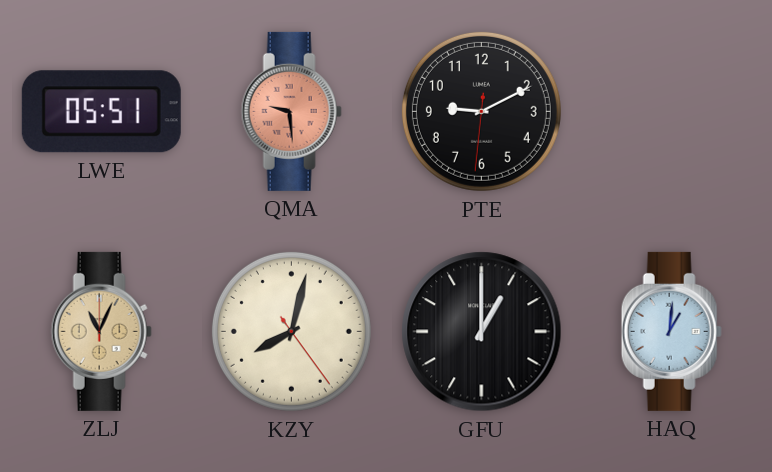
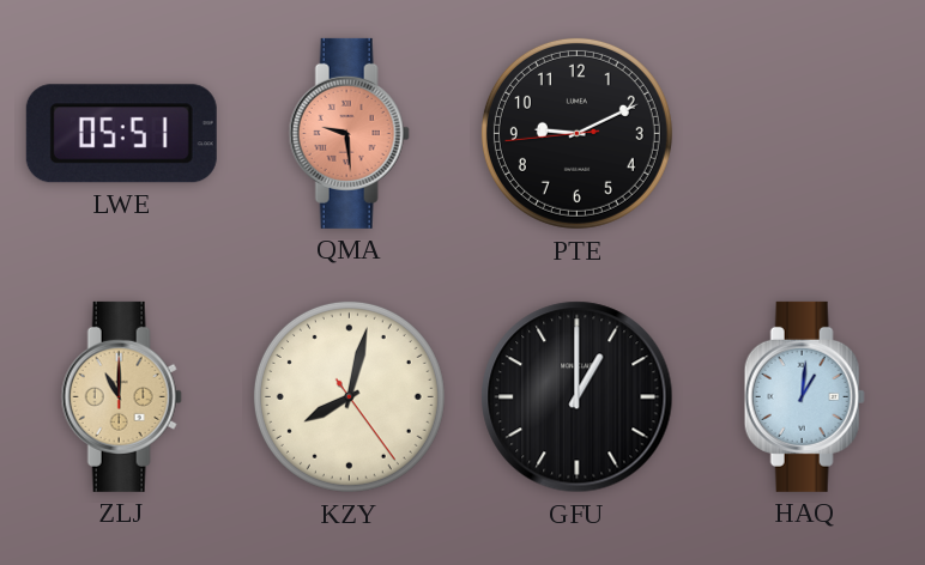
PTE: 9:10:31 -> 9:10:44 (576, 133)
ZLJ: 11:04 -> 11:00 (121, 396)
